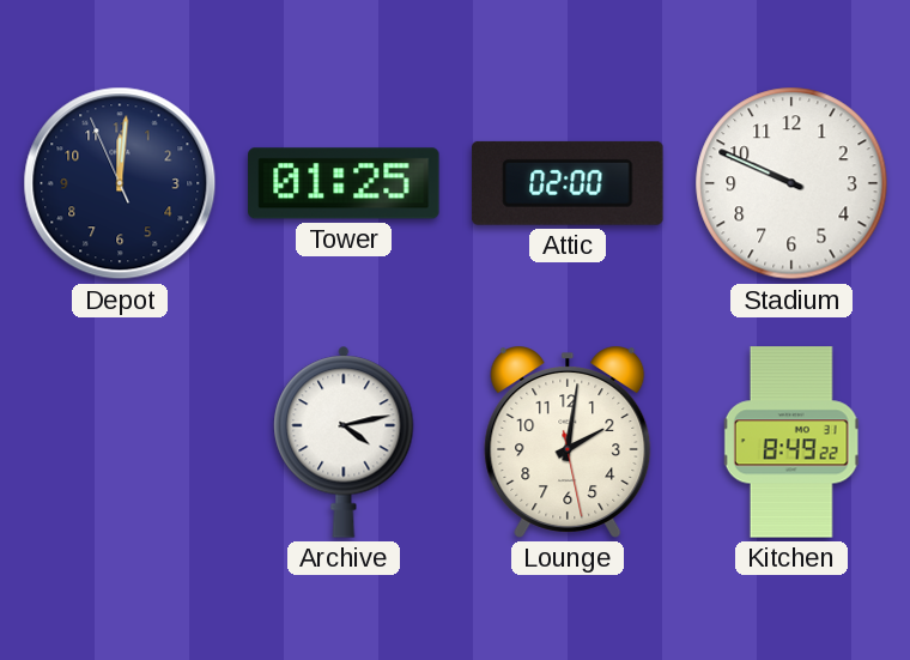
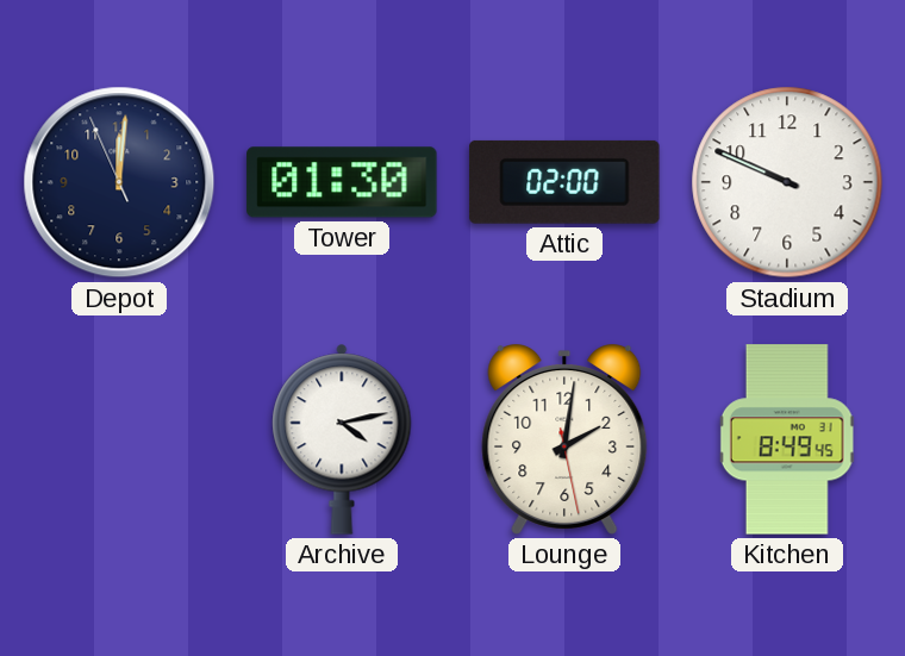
Tower: 01:25 -> 01:30 (342, 182)
Kitchen: 8:49:22 -> 8:49:45 (787, 439)
